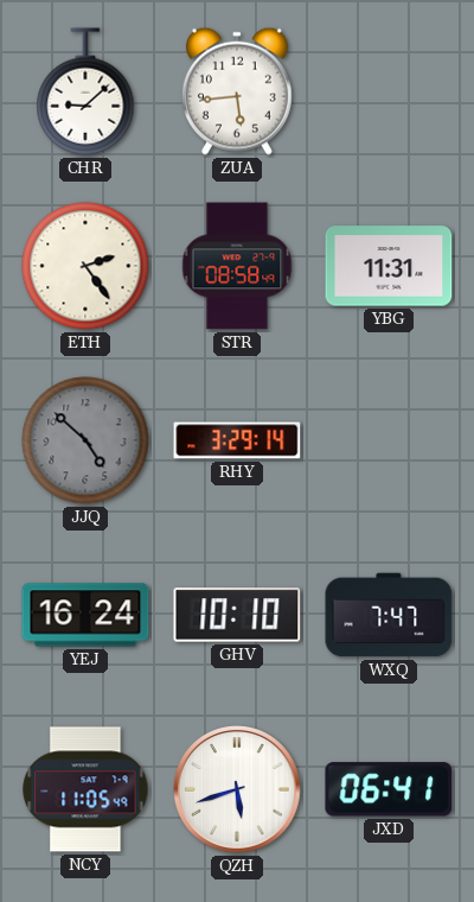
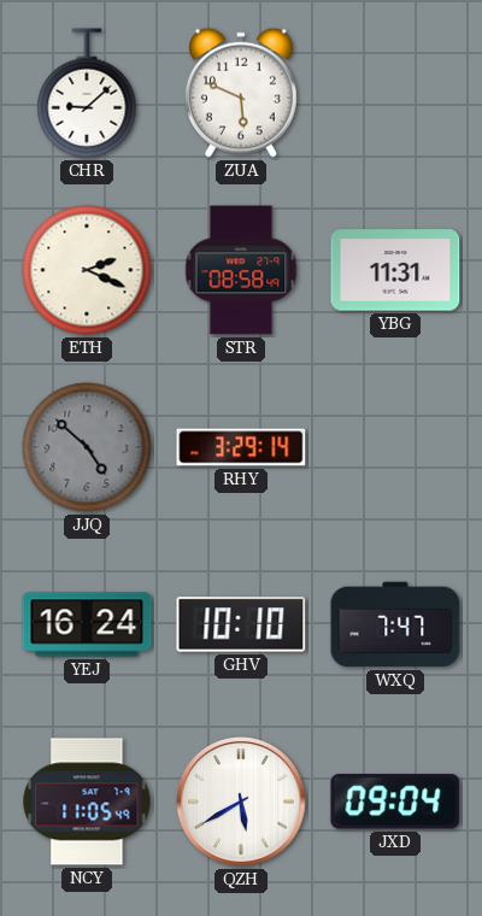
ZUA: 5:44 -> 5:49 (241, 93)
ETH: 2:24 -> 2:19 (87, 270)
QZH: 5:42 -> 5:40 (242, 803)
JXD: 06:41 -> 09:04 (395, 801)
